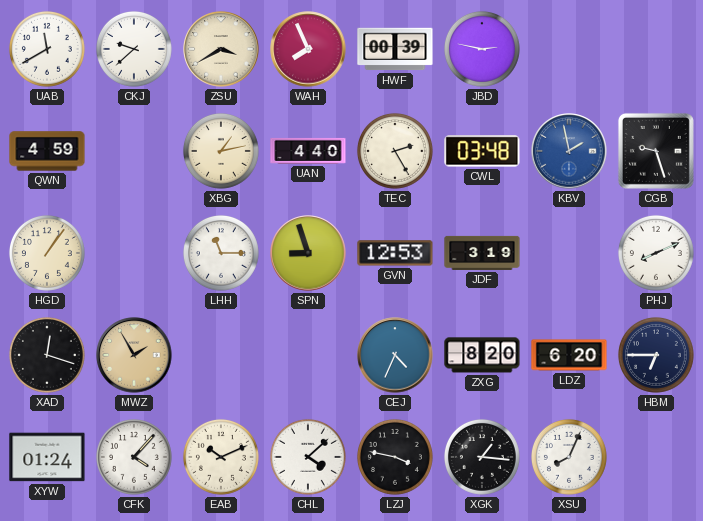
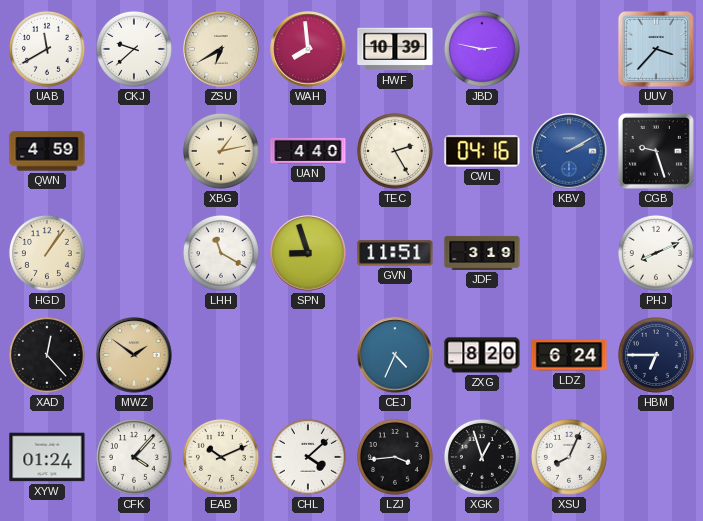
ZSU: 3:40 -> 6:40 (221, 49)
WAH: 7:56 -> 7:59 (308, 49)
HWF: 00:39 -> 10:39 (395, 49)
UUV: none -> 3:37 (656, 49)
CWL: 03:48 -> 04:16 (482, 151)
KBV: 1:58 -> 2:10 (569, 151)
LHH: 11:15 -> 11:20 (221, 253)
GVN: 12:53 -> 11:51 (395, 253)
XAD: 12:18 -> 12:23 (47, 355)
MWZ: 1:55 -> 1:51 (134, 355)
LDZ: 6:20 -> 6:24 (569, 355)
LZJ: 3:47 -> 3:44 (395, 457)
XGK: 1:16 -> 12:57 (482, 457)
